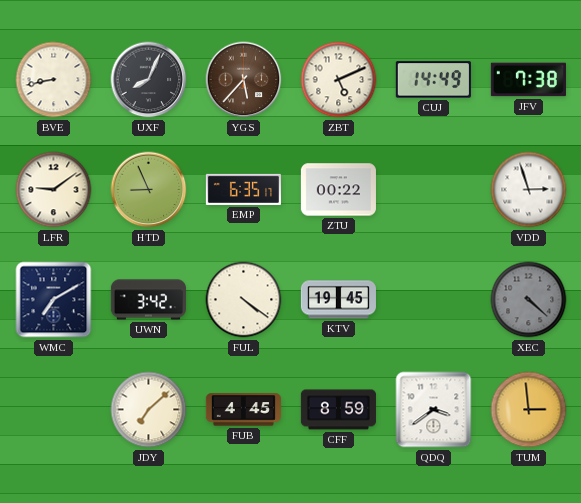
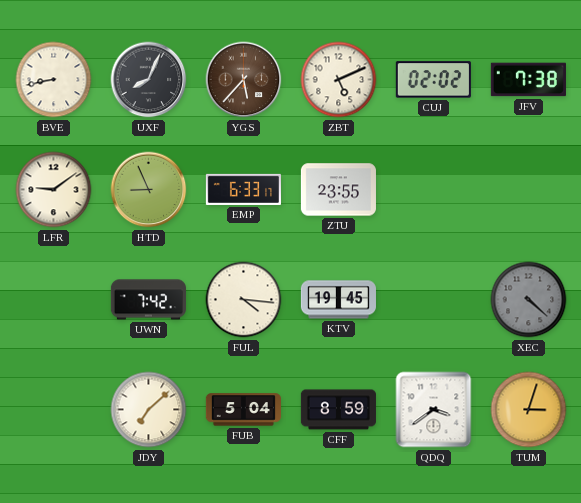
CUJ: 14:49 -> 02:02 (433, 80)
EMP: 6:35 -> 6:33 (243, 189)
ZTU: 00:22 -> 23:55 (338, 190)
VDD: 2:57 -> none (529, 190)
WMC: 7:10 -> none (54, 300)
UWN: 3:42 -> 7:42 (148, 300)
FUL: 4:21 -> 4:16 (244, 300)
FUB: 4:45 -> 5:04 (243, 410)
TUM: 2:59 -> 3:03 (529, 410)
